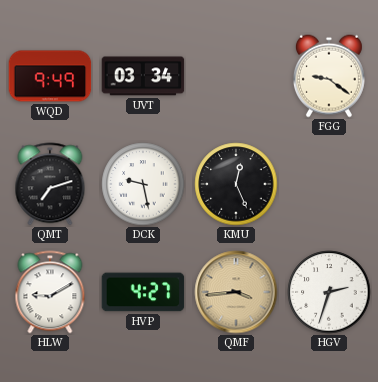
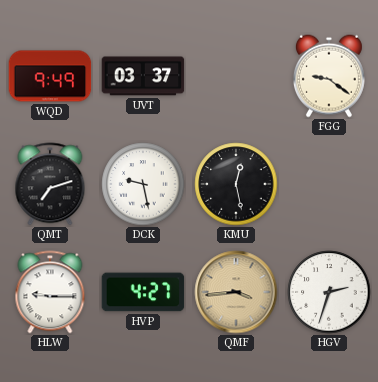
UVT: 03:34 -> 03:37 (143, 76)
KMU: 12:26 -> 12:28 (236, 184)
HLW: 9:10 -> 9:15 (50, 292)
